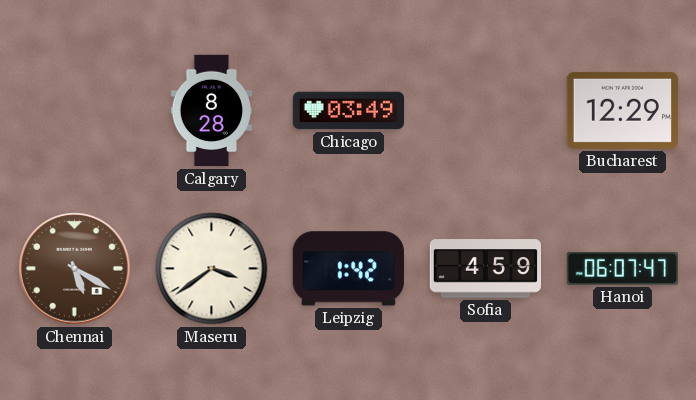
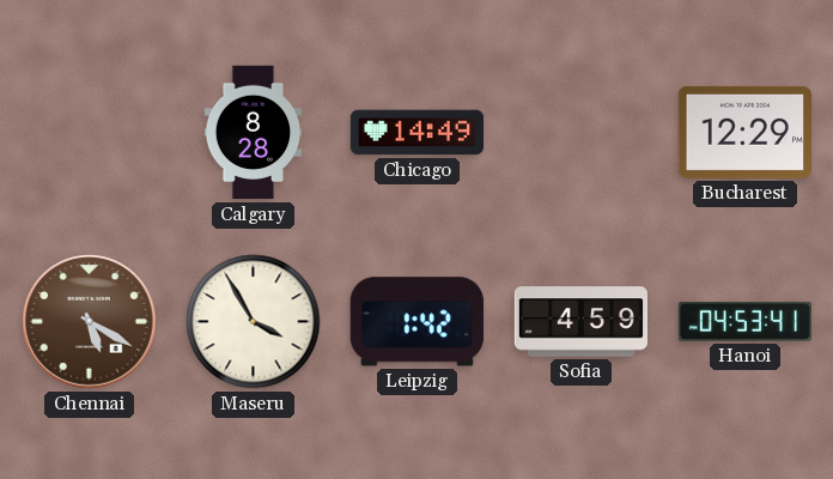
Chicago: 03:49 -> 14:49 (416, 133)
Maseru: 3:39 -> 3:55 (254, 322)
Hanoi: 06:07 -> 04:53 (744, 322)
